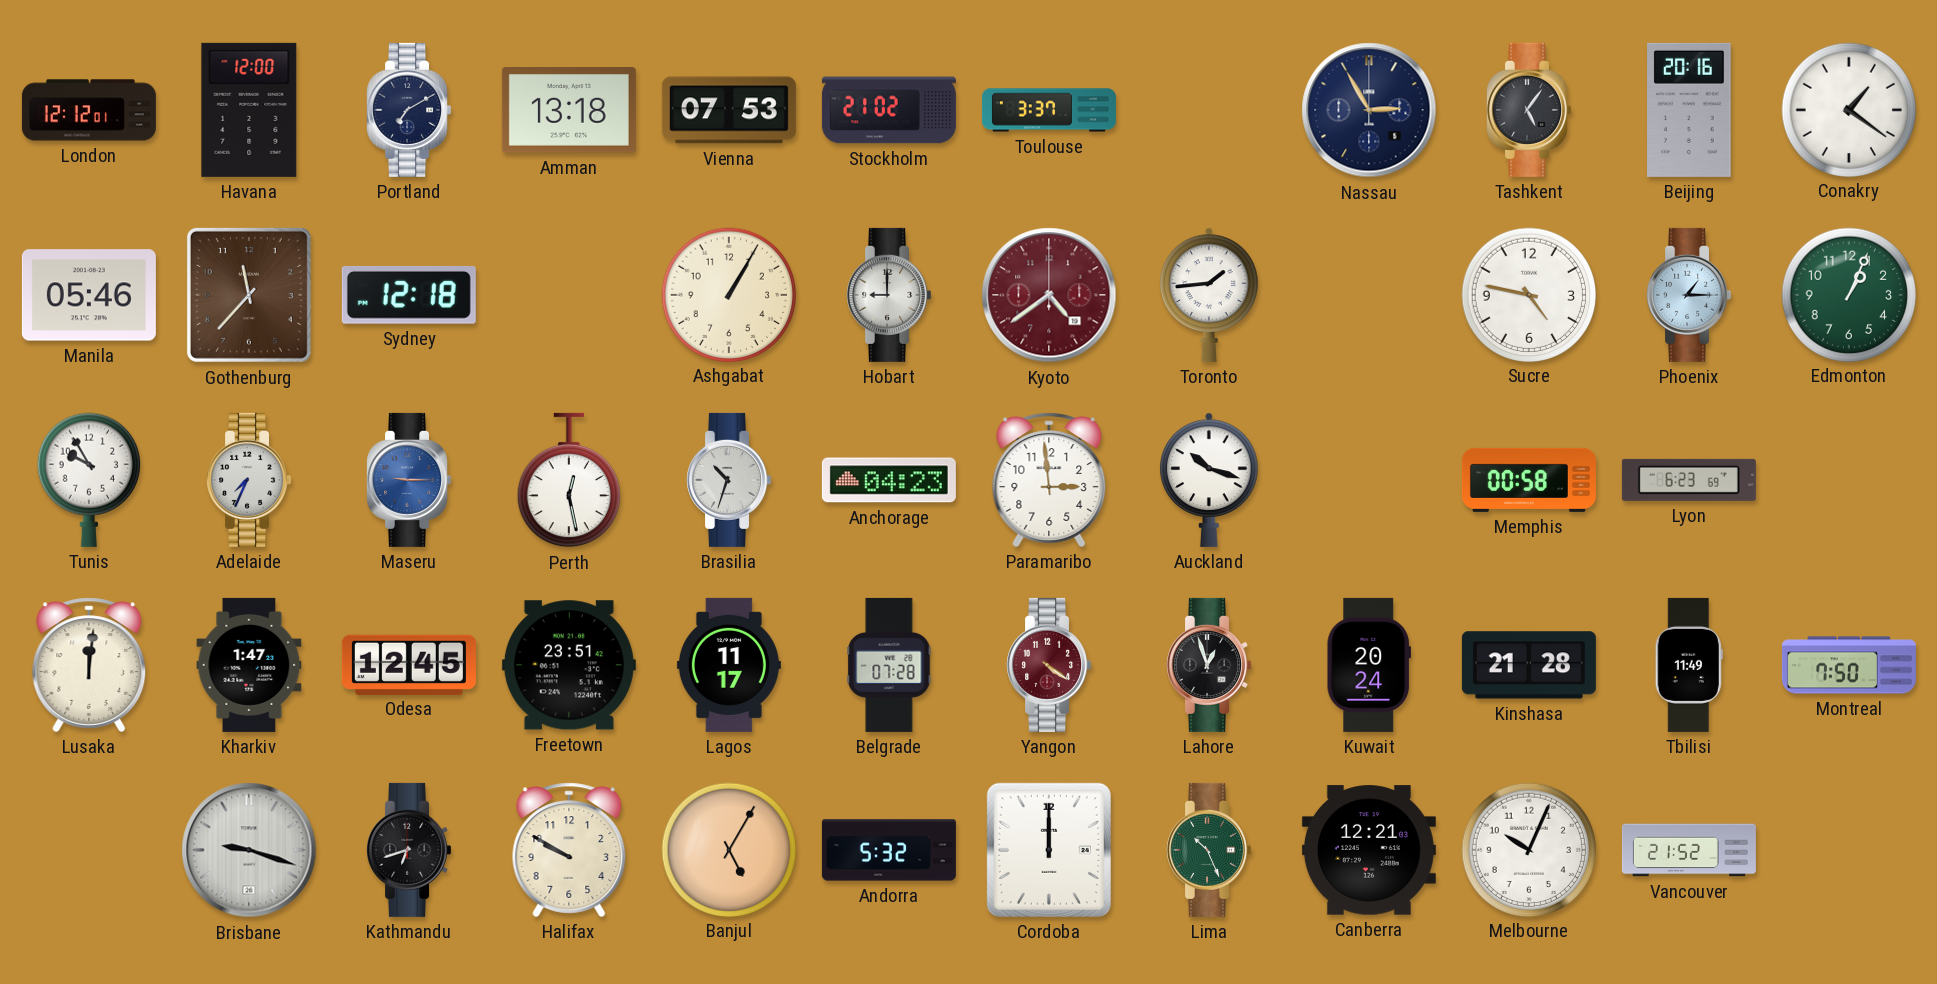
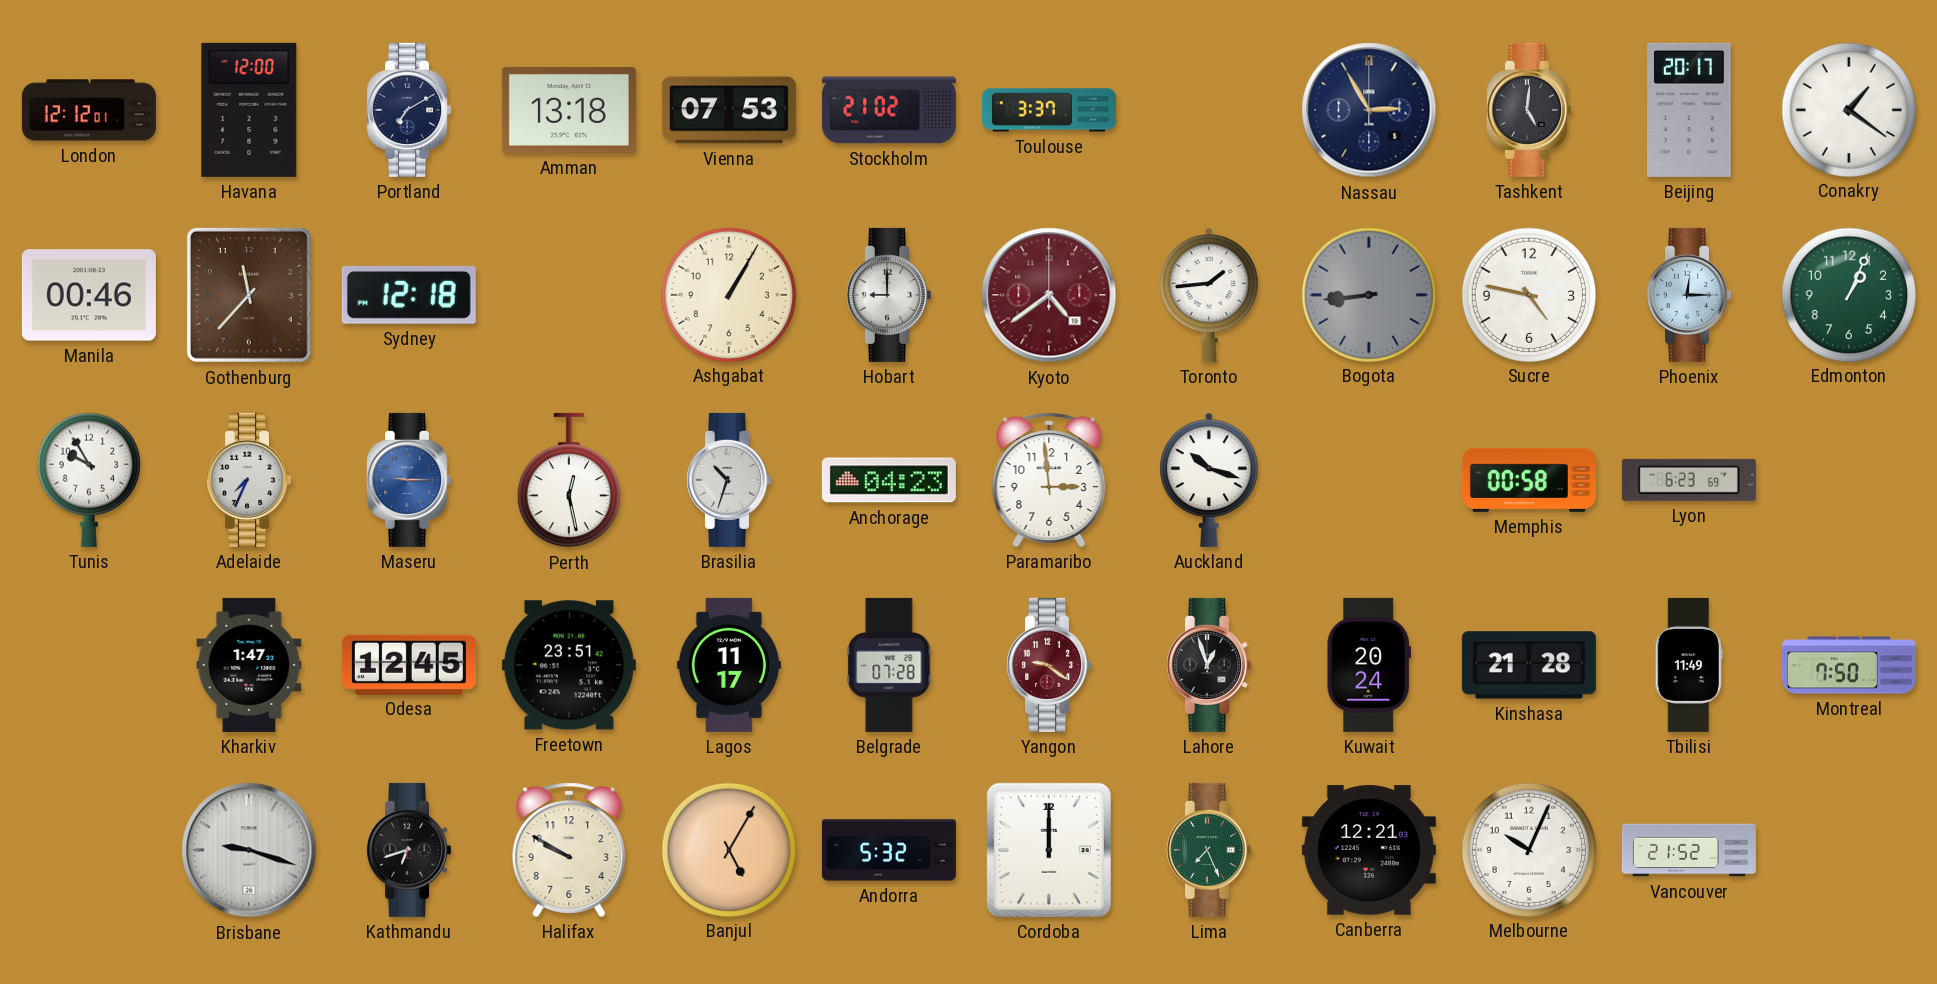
Tashkent: 5:06 -> 5:01 (1529, 110)
Beijing: 20:16 -> 20:17 (1689, 110)
Manila: 05:46 -> 00:46 (89, 295)
Bogota: none -> 8:44 (1368, 294)
Phoenix: 1:15 -> 12:15 (1689, 295)
Lusaka: 12:01 -> none (89, 665)
Yangon: 4:21 -> 9:21 (1049, 665)
Lima: 10:26 -> 7:26 (1209, 850)
